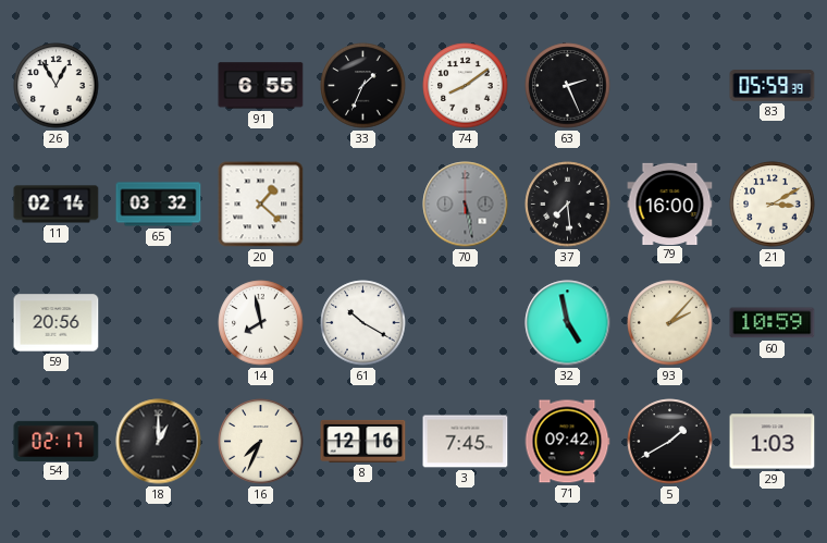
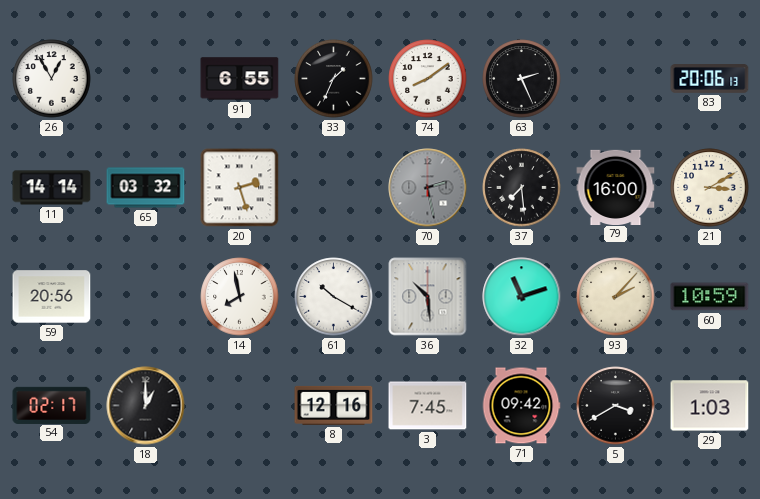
83: 05:59 -> 20:06 (710, 79)
11: 02:14 -> 14:14 (52, 188)
20: 1:22 -> 2:27 (240, 188)
70: 5:28 -> 2:28 (428, 188)
36: none -> 10:29 (428, 297)
32: 4:58 -> 11:12 (522, 297)
16: 7:34 -> none (261, 442)
5: 1:40 -> 3:40 (616, 406)
